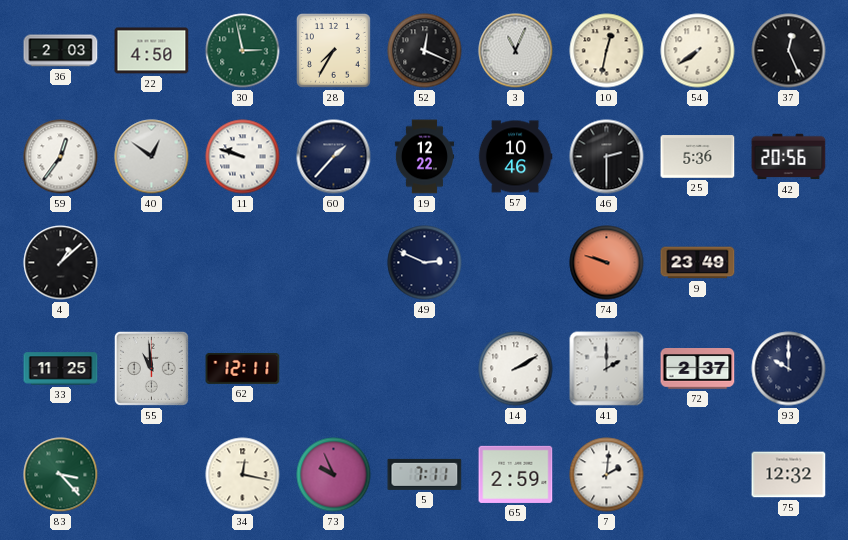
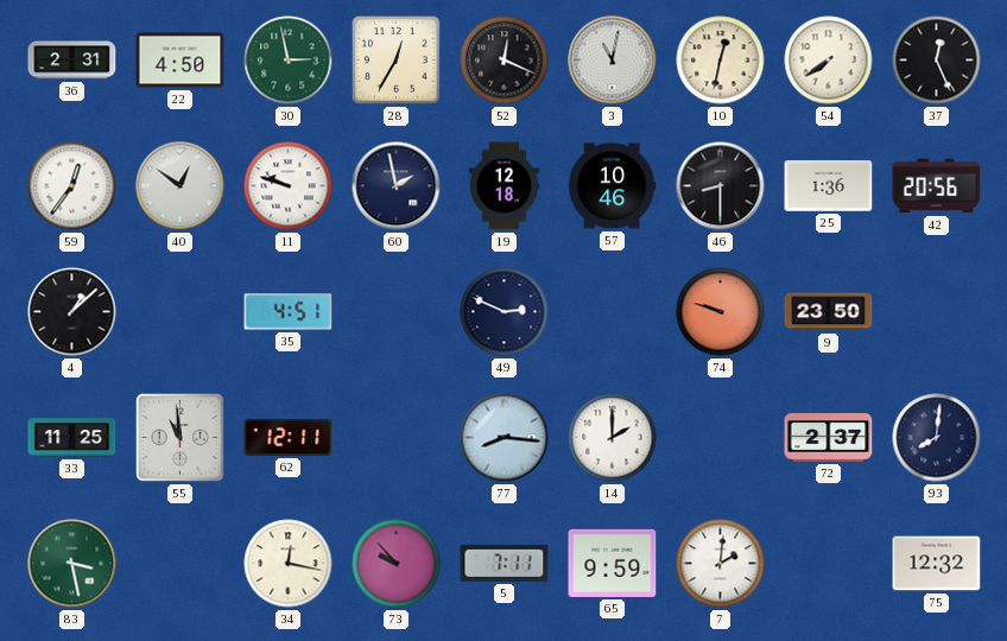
36: 2:03 -> 2:31 (72, 61)
28: 7:35 -> 12:35 (397, 61)
3: 11:04 -> 11:02 (613, 61)
60: 1:37 -> 1:58 (397, 186)
19: 12:22 -> 12:18 (503, 186)
46: 2:30 -> 8:30 (721, 186)
25: 5:36 -> 1:36 (829, 186)
35: none -> 4:51 (289, 312)
9: 23:49 -> 23:50 (829, 312)
77: none -> 8:16 (505, 438)
14: 2:10 -> 2:00 (613, 438)
41: 2:00 -> none (607, 369)
93: 10:00 -> 8:01 (937, 438)
83: 3:23 -> 3:28 (72, 564)
73: 9:56 -> 9:53 (397, 564)
65: 2:59 -> 9:59 (613, 563)
